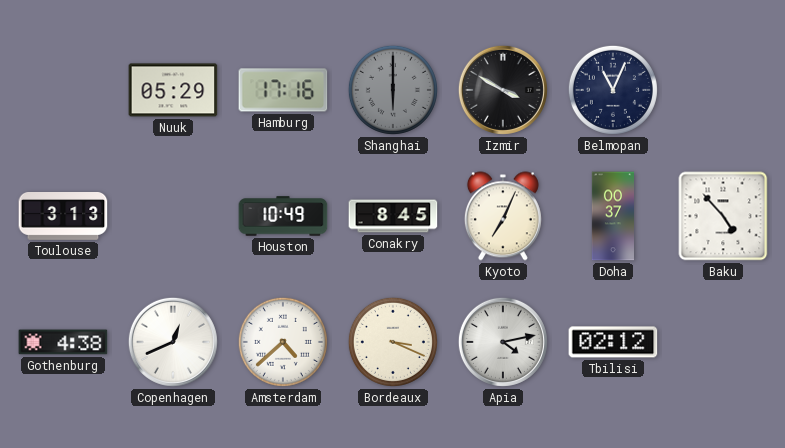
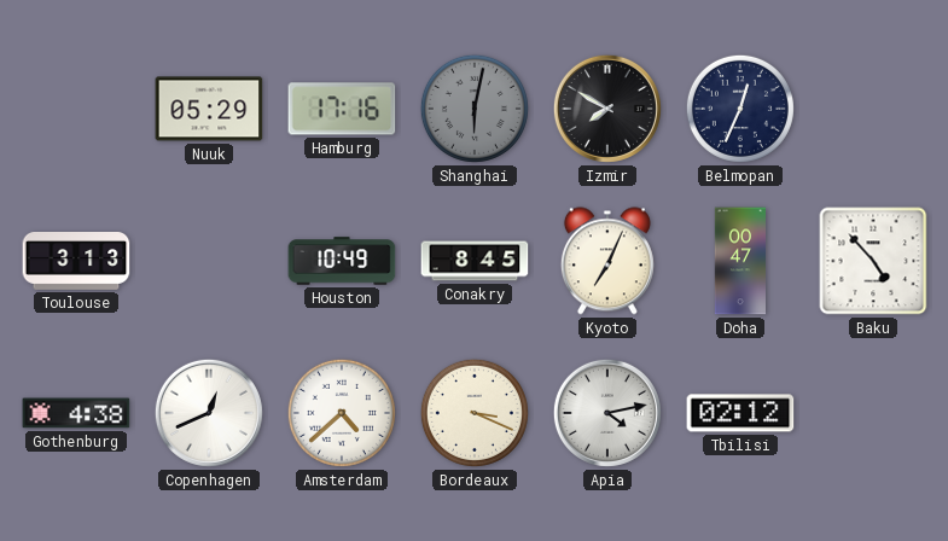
Shanghai: 6:00 -> 6:02 (475, 109)
Izmir: 3:50 -> 7:50 (607, 109)
Belmopan: 11:04 -> 12:34 (740, 109)
Doha: 00:37 -> 00:47 (740, 261)
